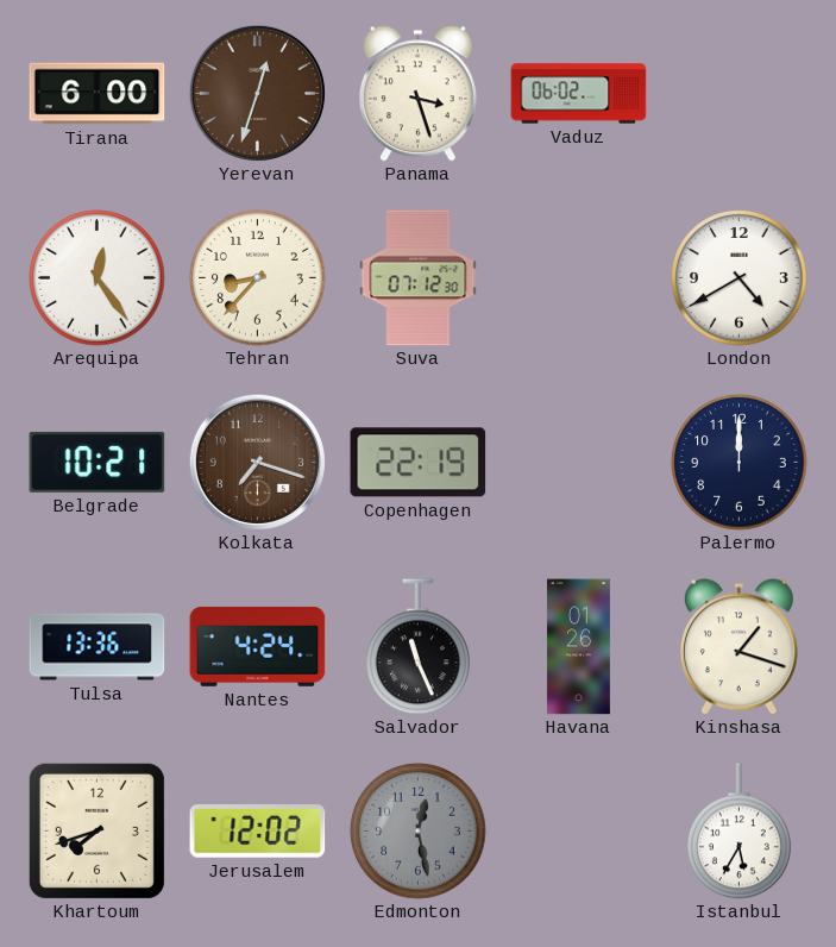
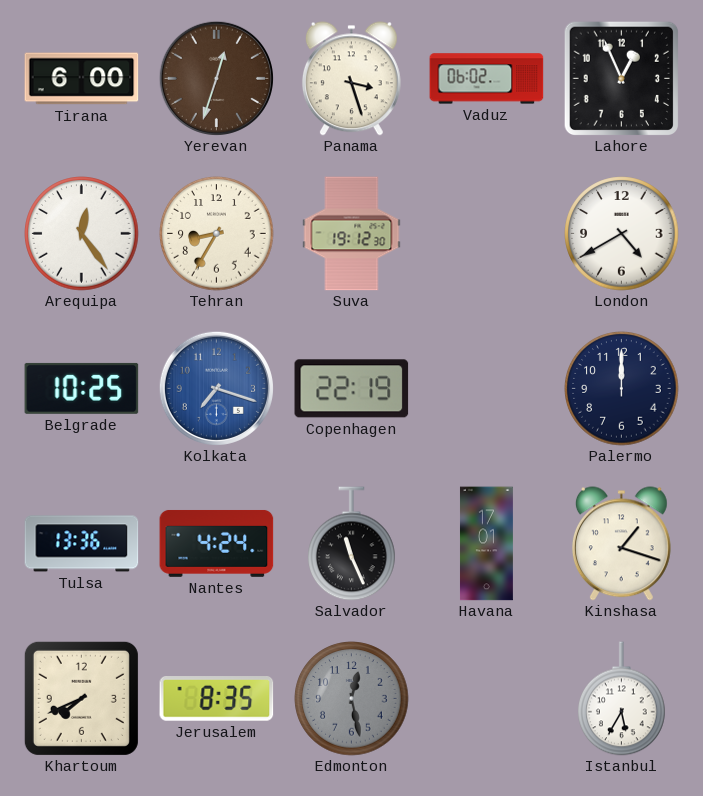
Lahore: none -> 12:56 (621, 78)
Tehran: 8:37 -> 8:35 (217, 234)
Suva: 07:12 -> 19:12 (352, 234)
Belgrade: 10:21 -> 10:25 (82, 388)
Kolkata dial: brown -> blue (216, 388)
Havana: 01:26 -> 17:01 (486, 544)
Khartoum: 7:42 -> 7:41 (81, 698)
Jerusalem: 12:02 -> 8:35 (217, 699)
